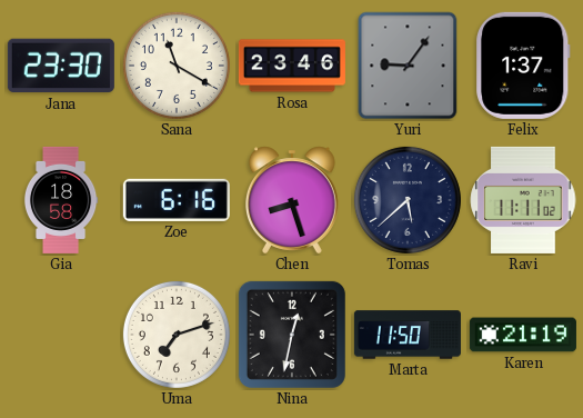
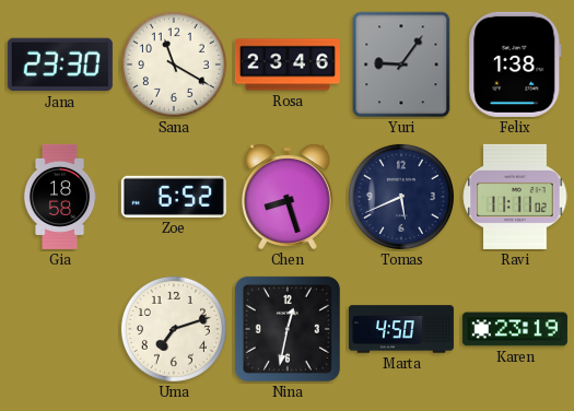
Felix: 1:37 -> 1:38 (515, 64)
Zoe: 6:16 -> 6:52 (174, 197)
Tomas: 5:38 -> 5:41 (401, 197)
Marta: 11:50 -> 4:50 (401, 329)
Karen: 21:19 -> 23:19 (515, 329)
